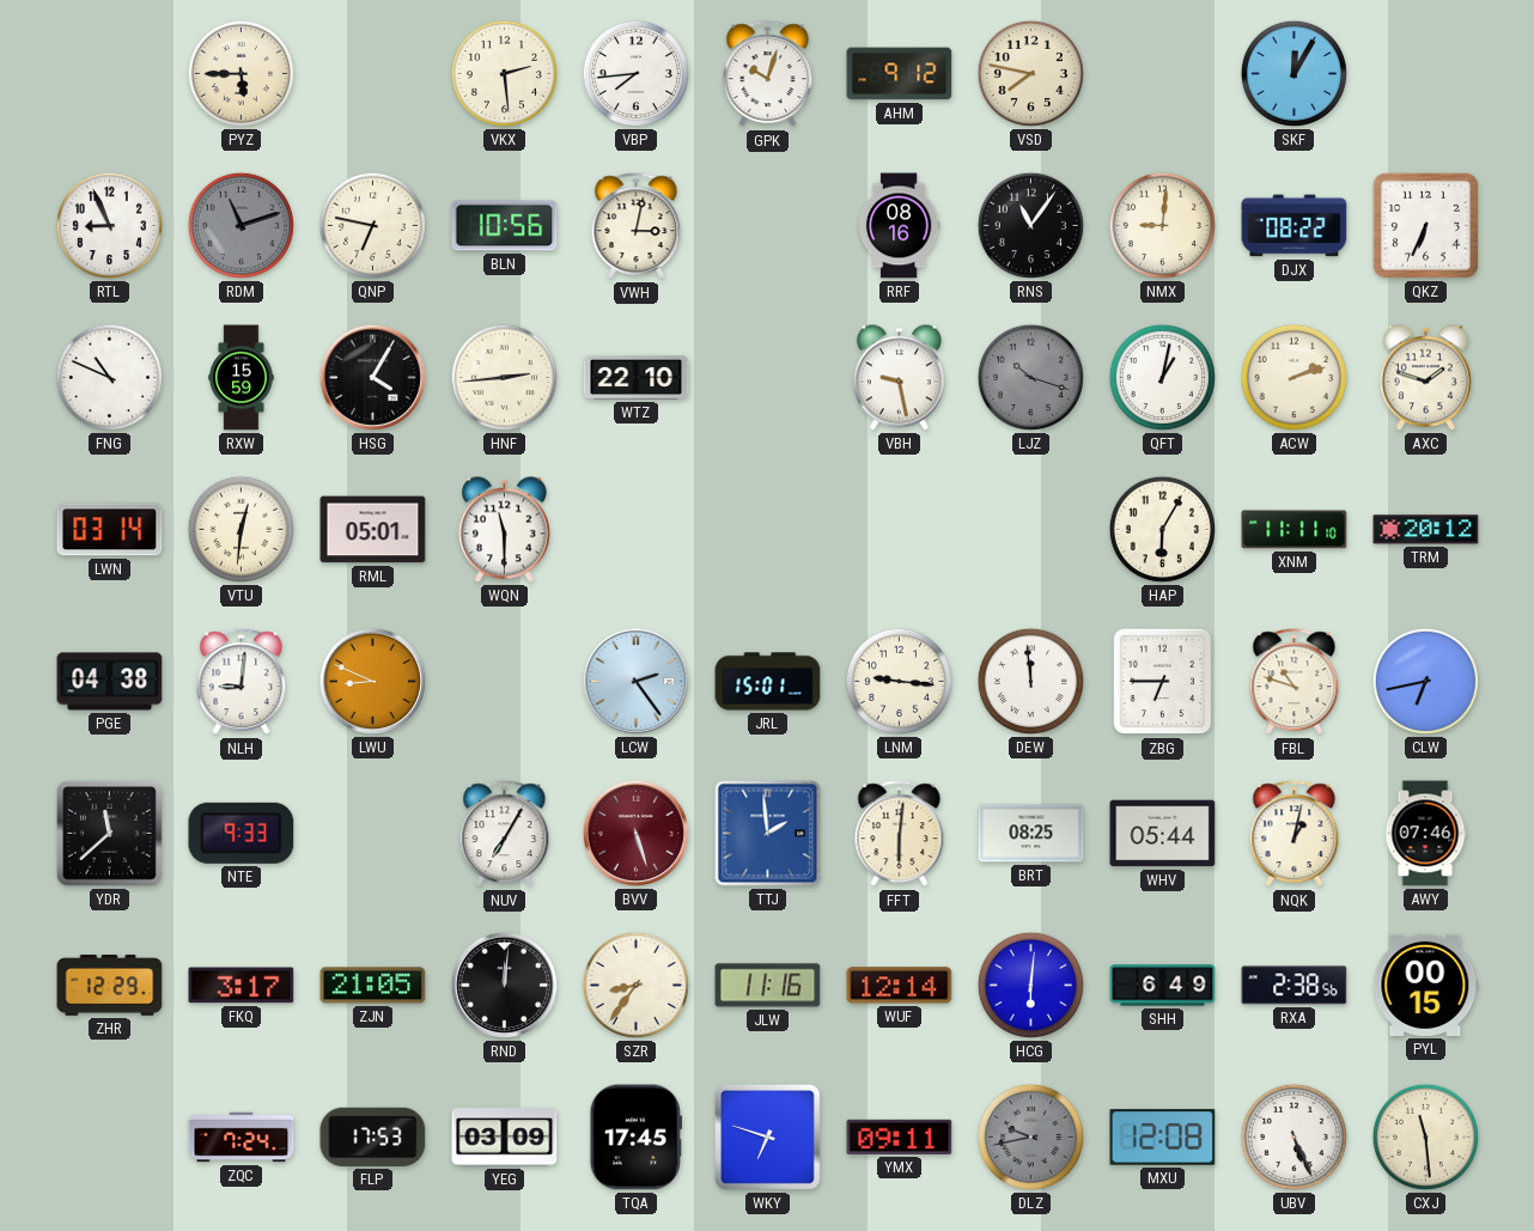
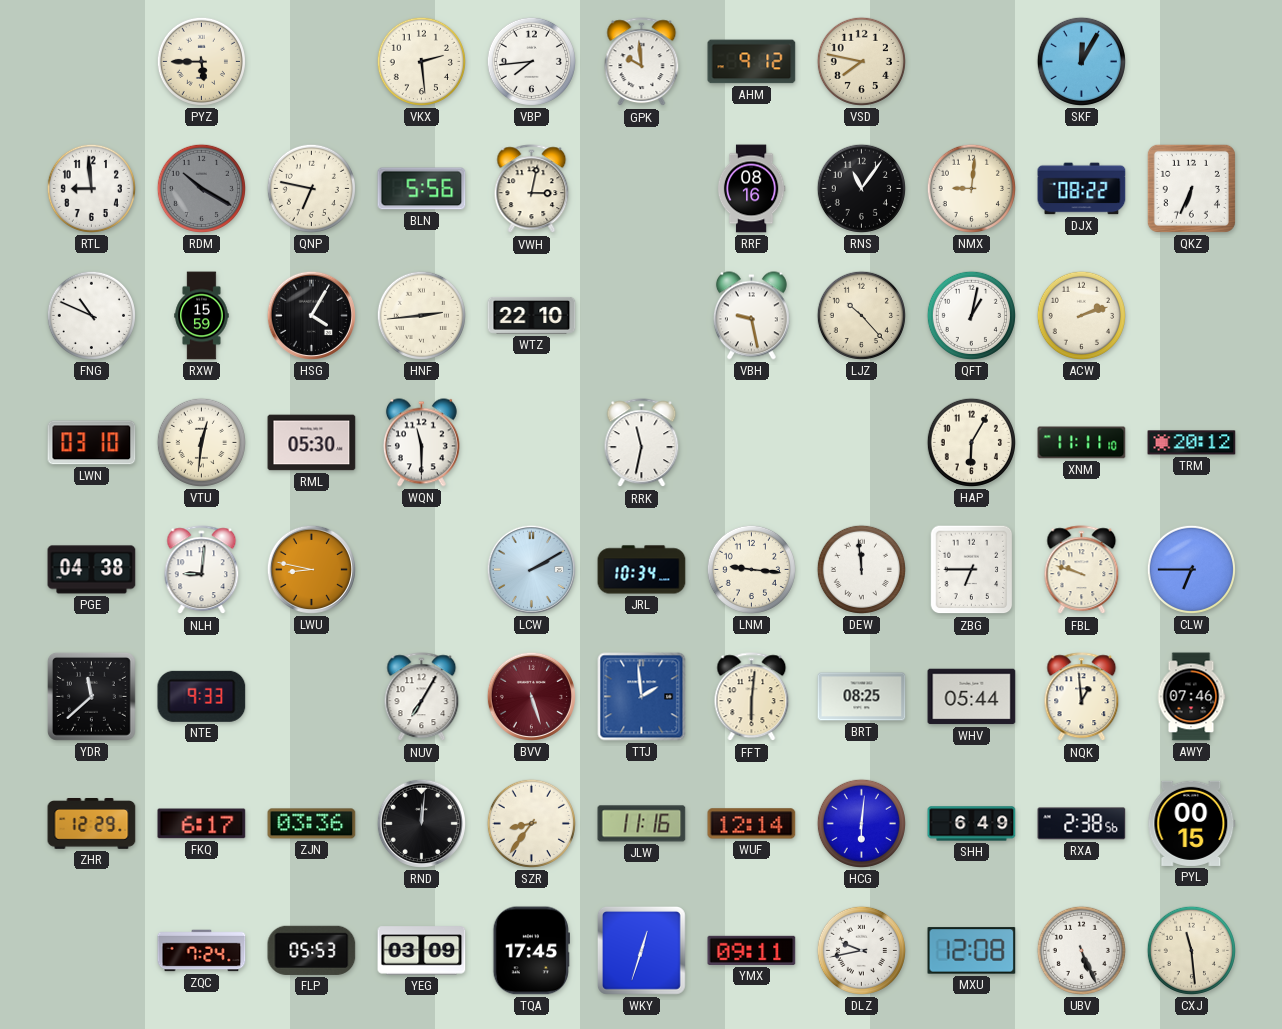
GPK: 10:03 -> 9:59 (642, 62)
RTL: 8:56 -> 8:59 (91, 188)
RDM: 11:12 -> 10:20 (201, 188)
BLN: 10:56 -> 5:56 (422, 189)
LJZ: 10:18 -> 10:23 (861, 315)
LJZ dial: grey -> cream (861, 315)
AXC: 1:48 -> none (1425, 378)
LWN: 03:14 -> 03:10 (92, 443)
RML: 05:01 -> 05:30 (312, 443)
RRK: none -> 11:32 (642, 443)
LWU: 8:49 -> 8:47 (311, 569)
LCW: 2:24 -> 2:10 (531, 569)
JRL: 15:01 -> 10:34 (642, 570)
FBL: 10:48 -> 9:48 (1082, 570)
CLW: 6:43 -> 6:45 (1191, 569)
NQK: 1:02 -> 12:59 (1082, 697)
FKQ: 3:17 -> 6:17 (202, 824)
ZJN: 21:05 -> 03:36 (312, 824)
FLP: 17:53 -> 05:53 (312, 950)
WKY: 6:48 -> 12:33 (641, 950)
DLZ dial: grey -> white (861, 950)
